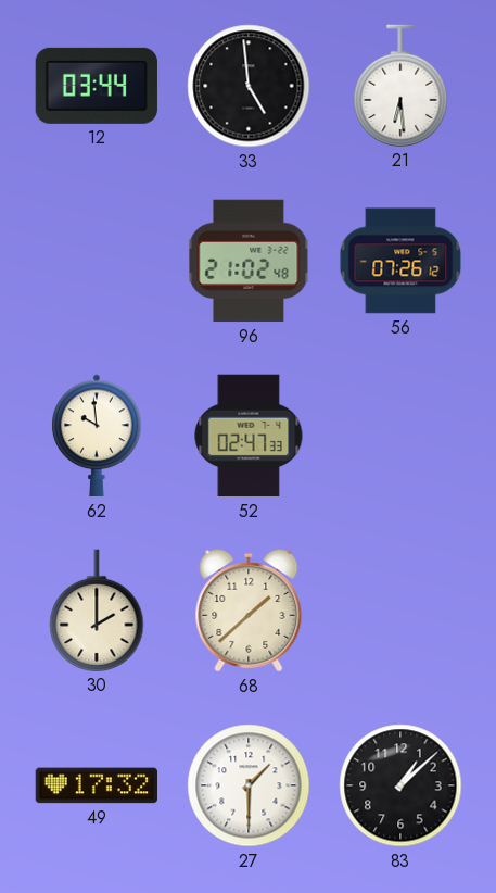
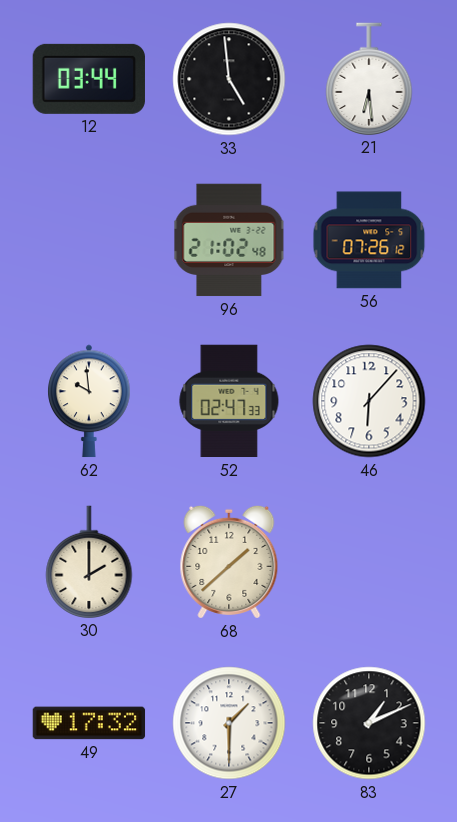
46: none -> 6:07 (369, 401)
83: 1:08 -> 1:11 (369, 723)
